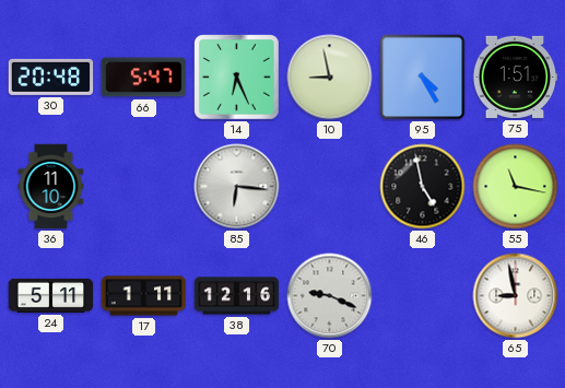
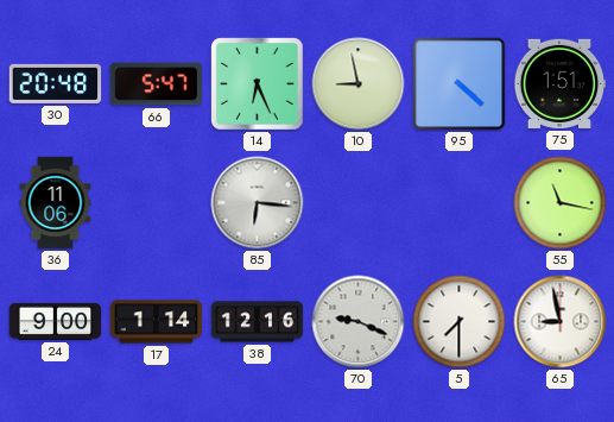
95: 4:25 -> 4:22 (460, 84)
36: 11:10 -> 11:06 (56, 203)
46: 4:58 -> none (423, 187)
24: 5:11 -> 9:00 (56, 321)
17: 1:11 -> 1:14 (157, 322)
5: none -> 7:30 (460, 322)
